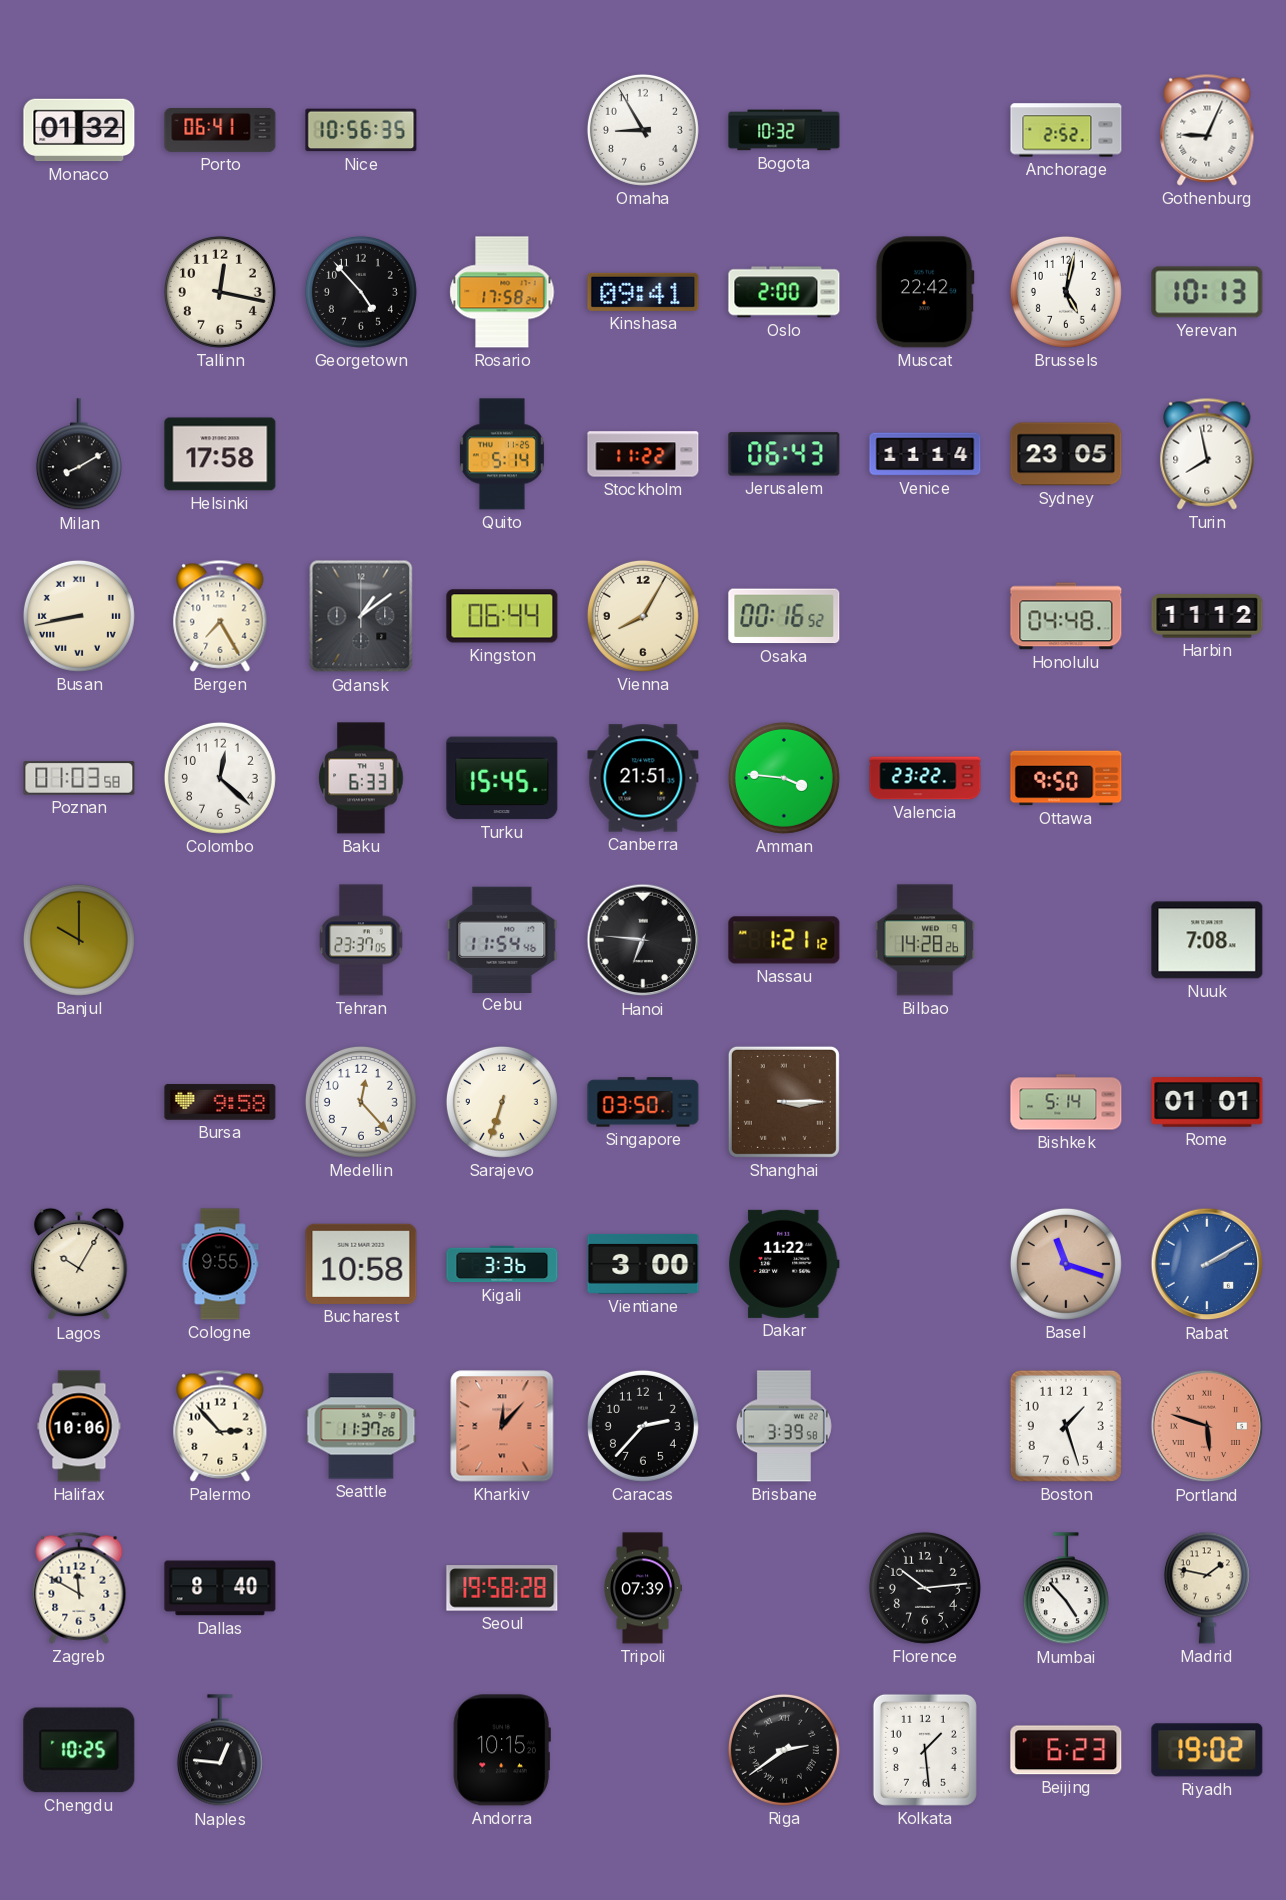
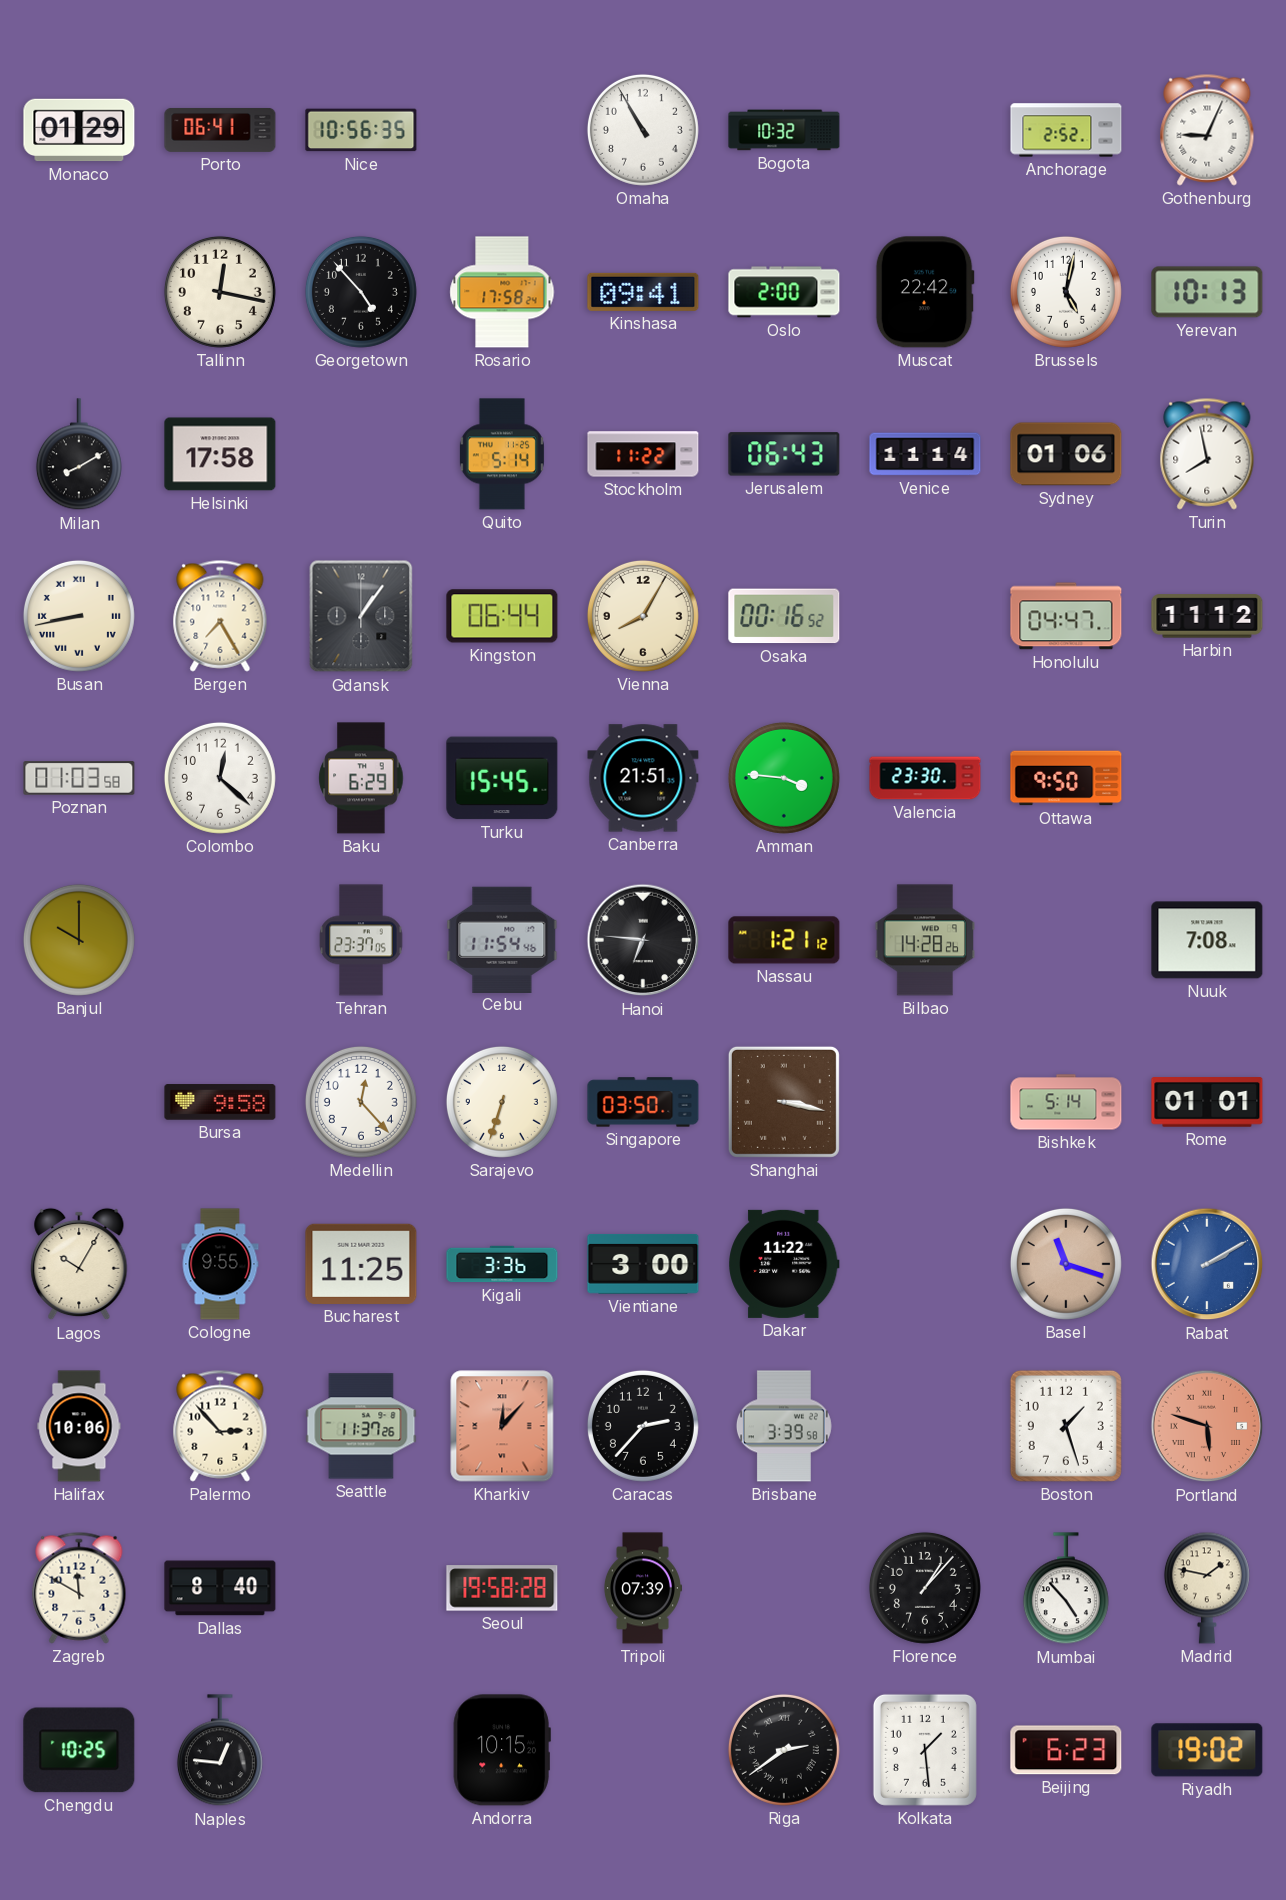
Monaco: 01:32 -> 01:29 (79, 130)
Omaha: 8:55 -> 10:55 (643, 130)
Sydney: 23:05 -> 01:06 (1066, 454)
Gdansk: 1:09 -> 1:06 (361, 616)
Honolulu: 04:48 -> 04:47 (1066, 616)
Baku: 6:33 -> 6:29 (361, 778)
Valencia: 23:22 -> 23:30 (925, 778)
Shanghai: 3:15 -> 3:17 (784, 1102)
Bucharest: 10:58 -> 11:25 (361, 1264)
Florence: 10:14 -> 1:07 (925, 1588)
